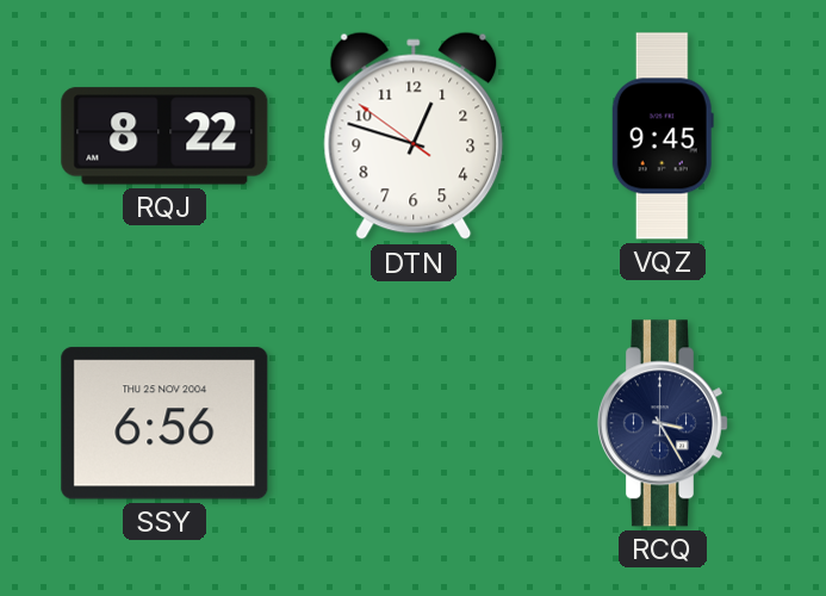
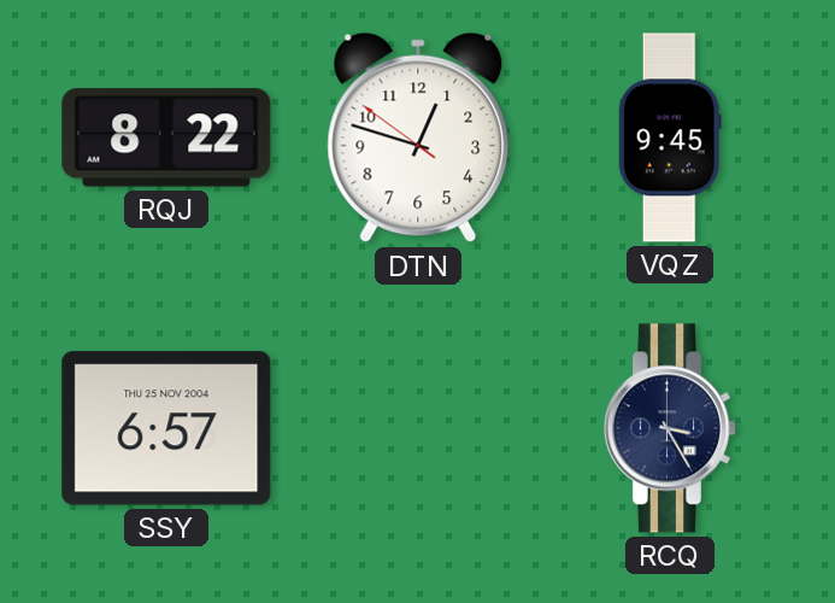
SSY: 6:56 -> 6:57 (166, 428)
